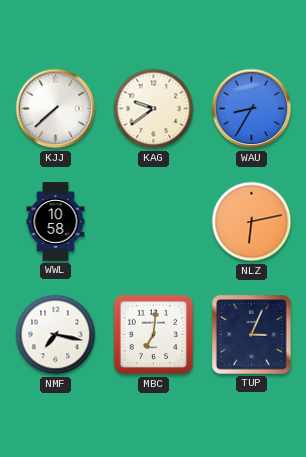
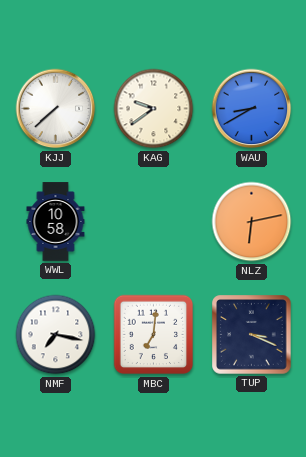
WAU: 8:35 -> 8:40 (252, 109)
TUP: 3:04 -> 3:19 (252, 335)
